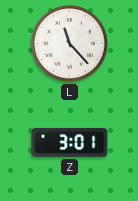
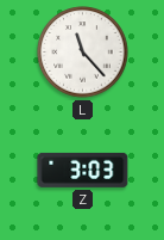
Z: 3:01 -> 3:03 (83, 170)
